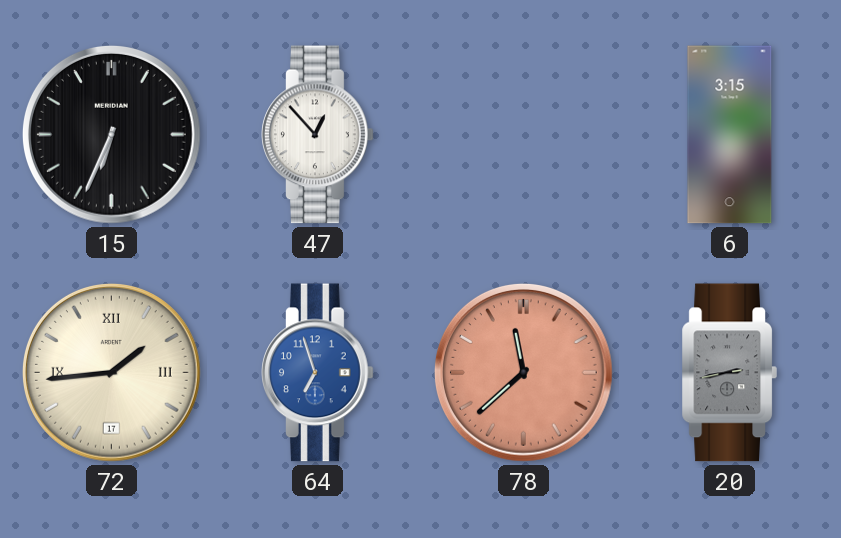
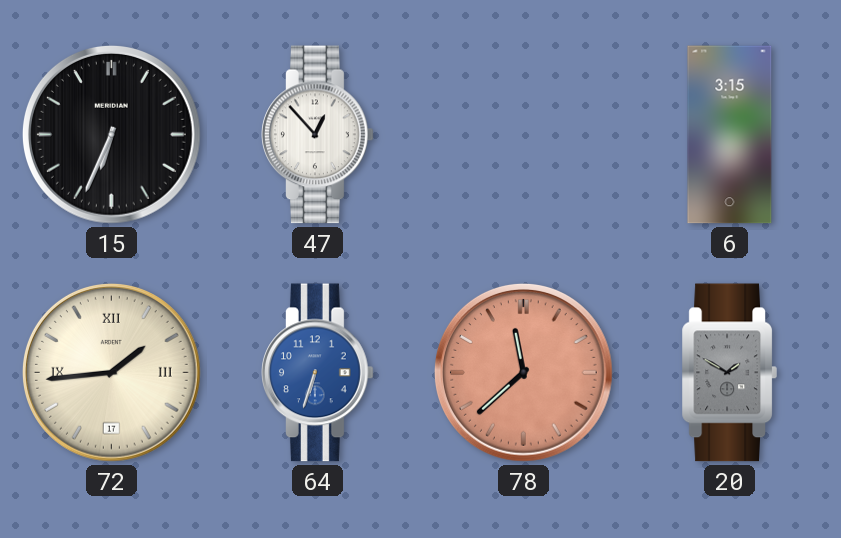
64: 6:57 -> 6:33 (318, 373)
20: 2:43 -> 1:50 (729, 373)
